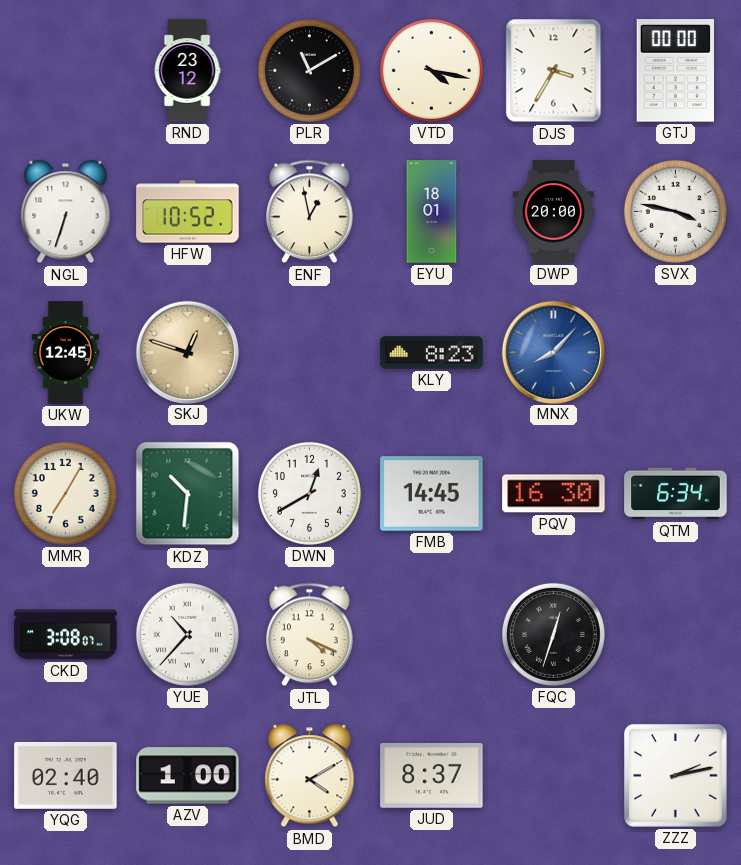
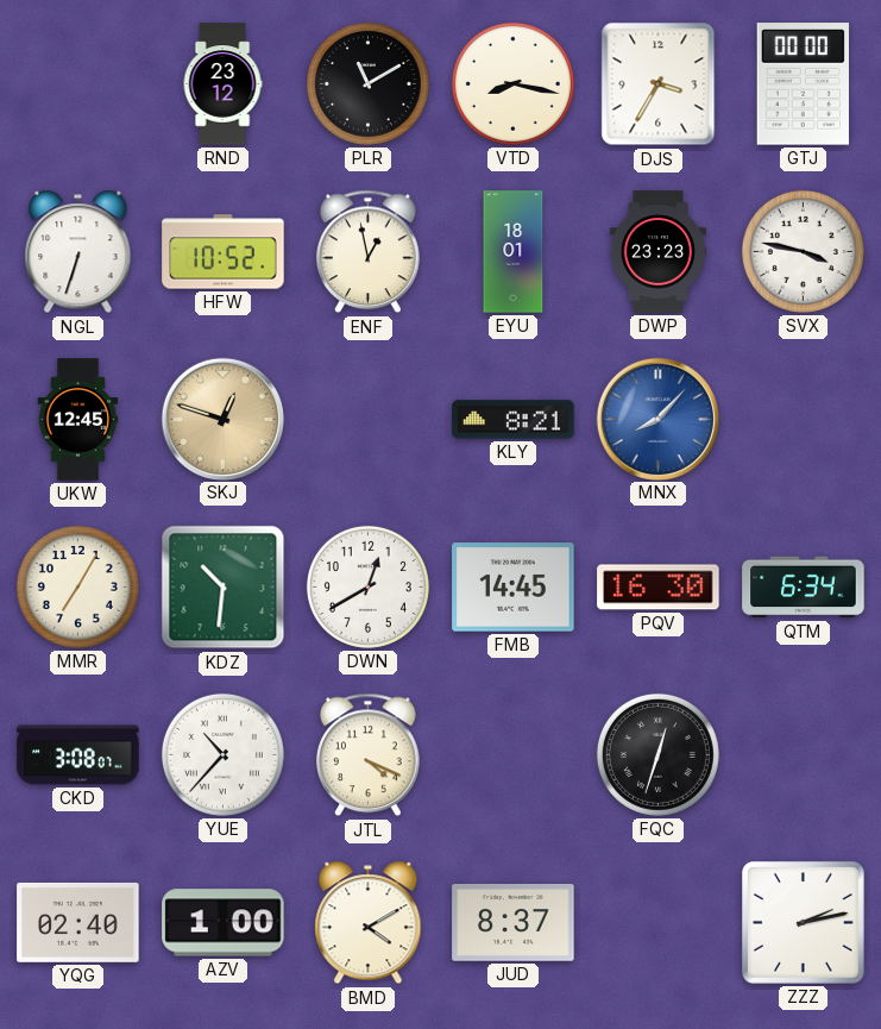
VTD: 4:17 -> 8:17 (512, 83)
DWP: 20:00 -> 23:23 (659, 252)
KLY: 8:23 -> 8:21 (514, 420)
